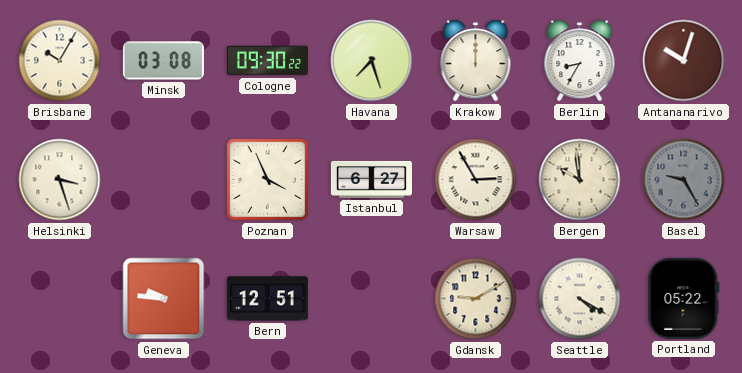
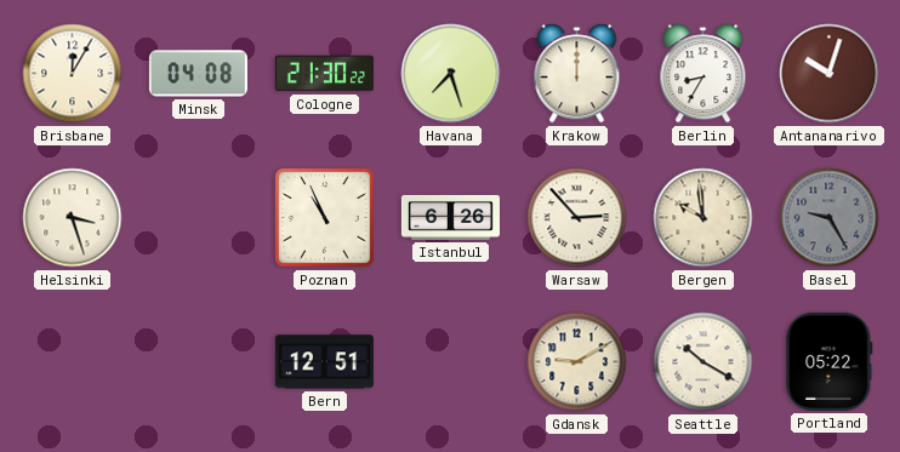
Brisbane: 10:05 -> 12:05 (73, 74)
Minsk: 03:08 -> 04:08 (198, 74)
Cologne: 09:30 -> 21:30 (324, 74)
Poznan: 3:56 -> 10:56 (325, 218)
Istanbul: 6:27 -> 6:26 (450, 217)
Warsaw: 2:55 -> 2:53 (577, 218)
Geneva: 9:46 -> none (164, 299)
Seattle: 4:20 -> 10:20 (704, 362)
